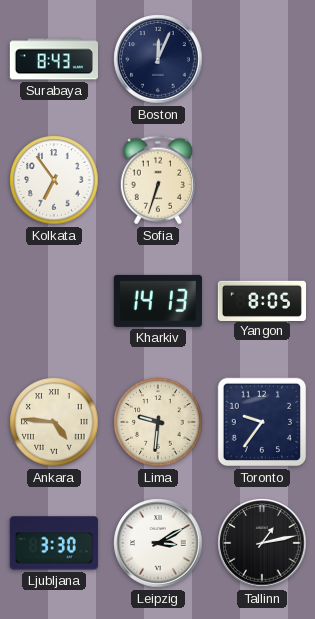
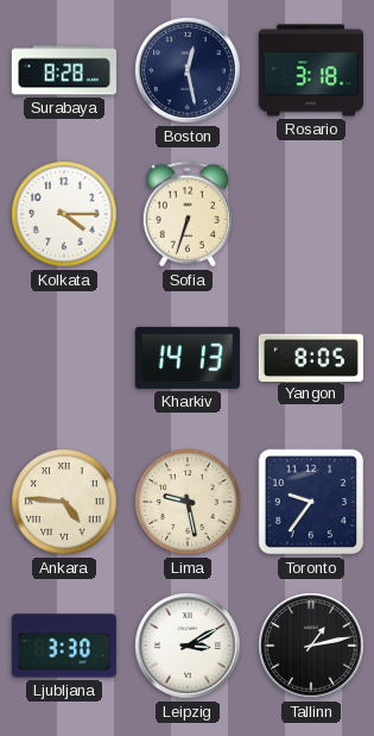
Surabaya: 8:43 -> 8:28 (63, 70)
Boston: 12:04 -> 12:28 (188, 70)
Rosario: none -> 3:18 (310, 70)
Kolkata: 6:54 -> 4:15 (64, 214)
Lima: 9:31 -> 9:28 (188, 502)
